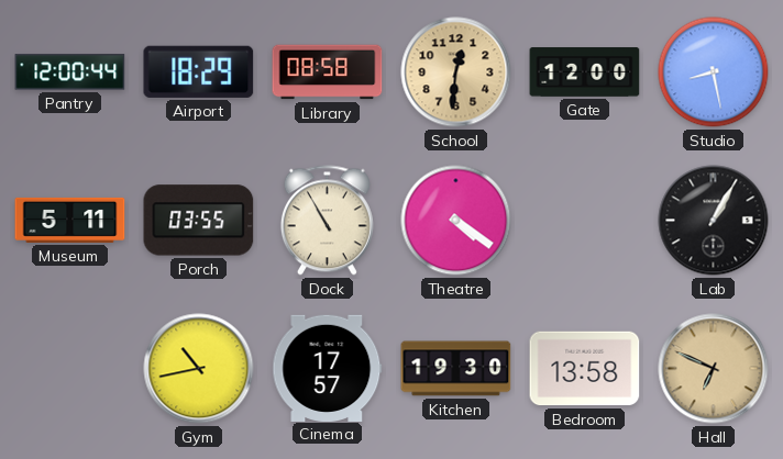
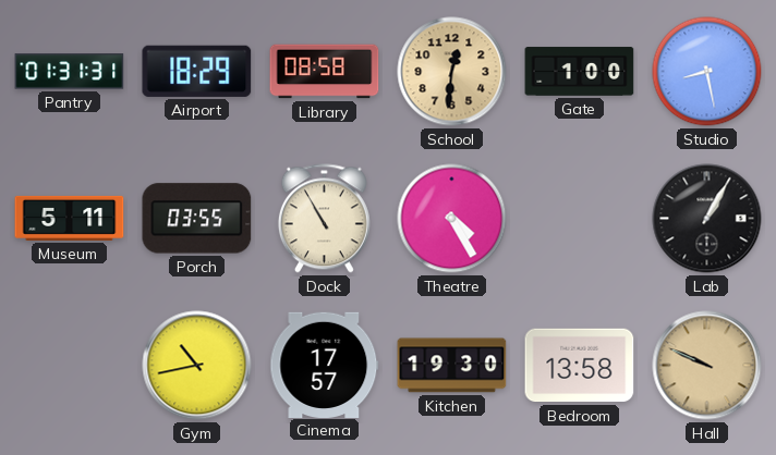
Pantry: 12:00 -> 01:31 (70, 72)
Gate: 12:00 -> 1:00 (580, 72)
Theatre: 4:21 -> 4:25 (452, 219)
Hall: 6:49 -> 9:49 (707, 366)
